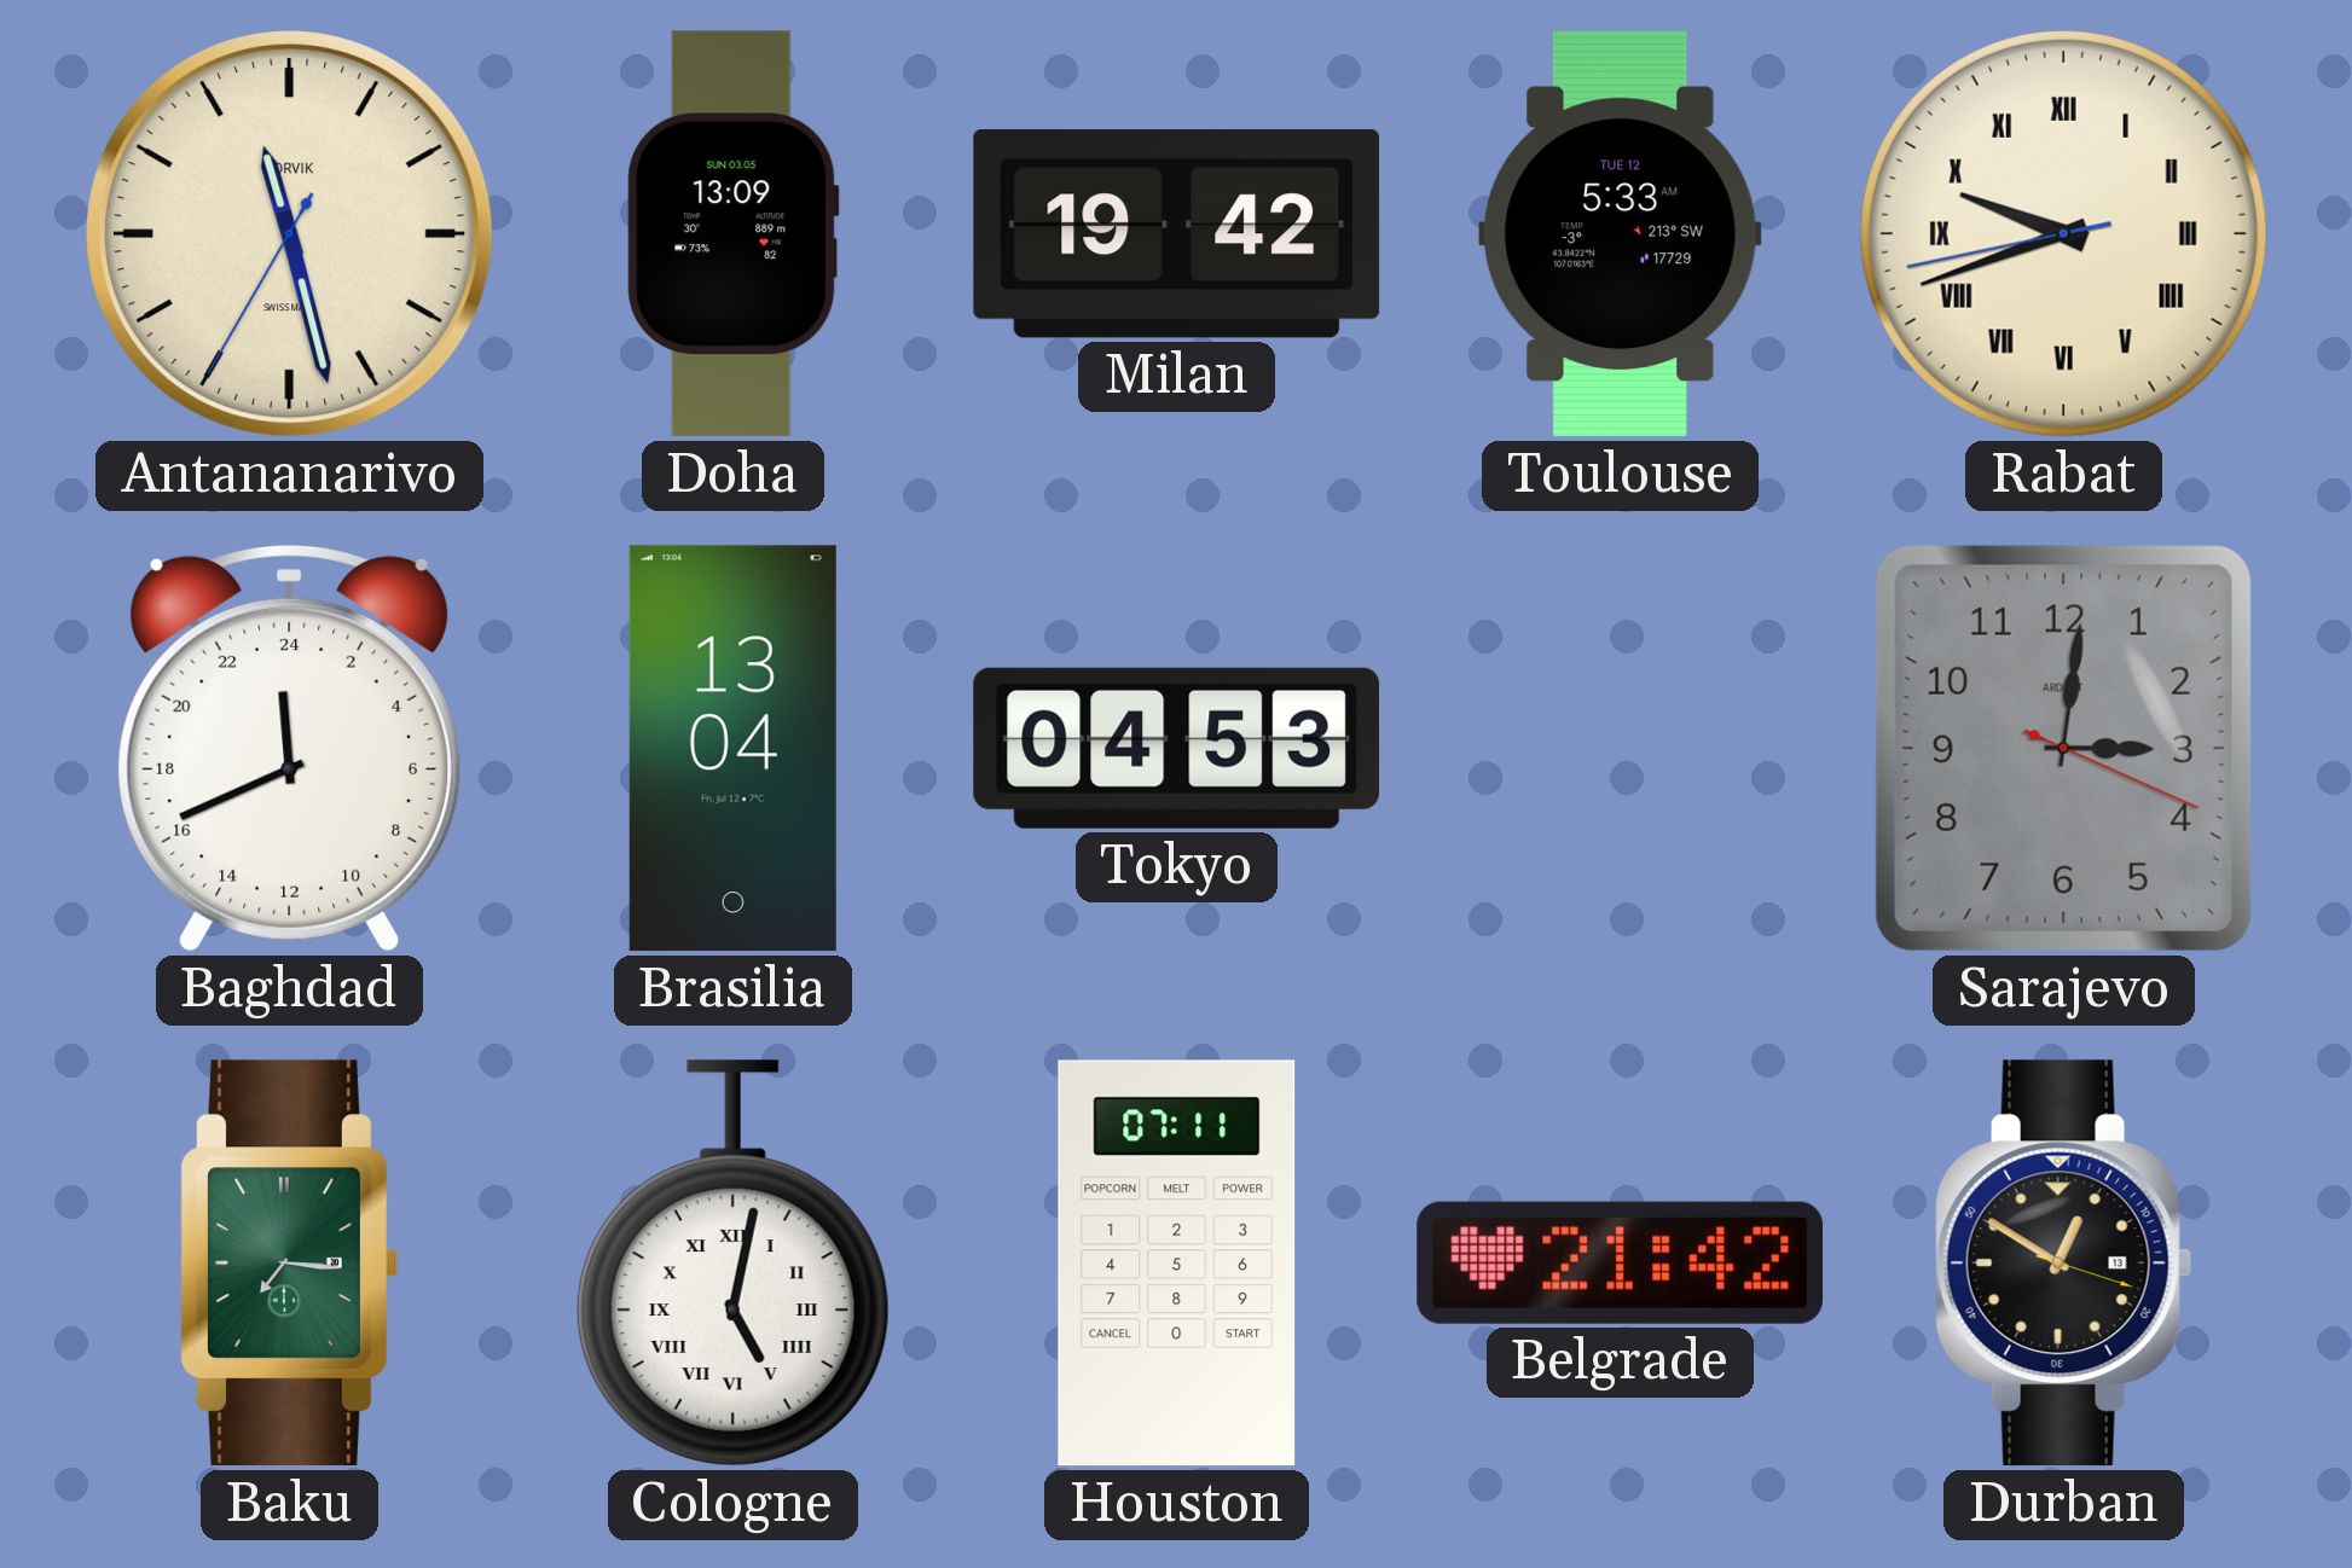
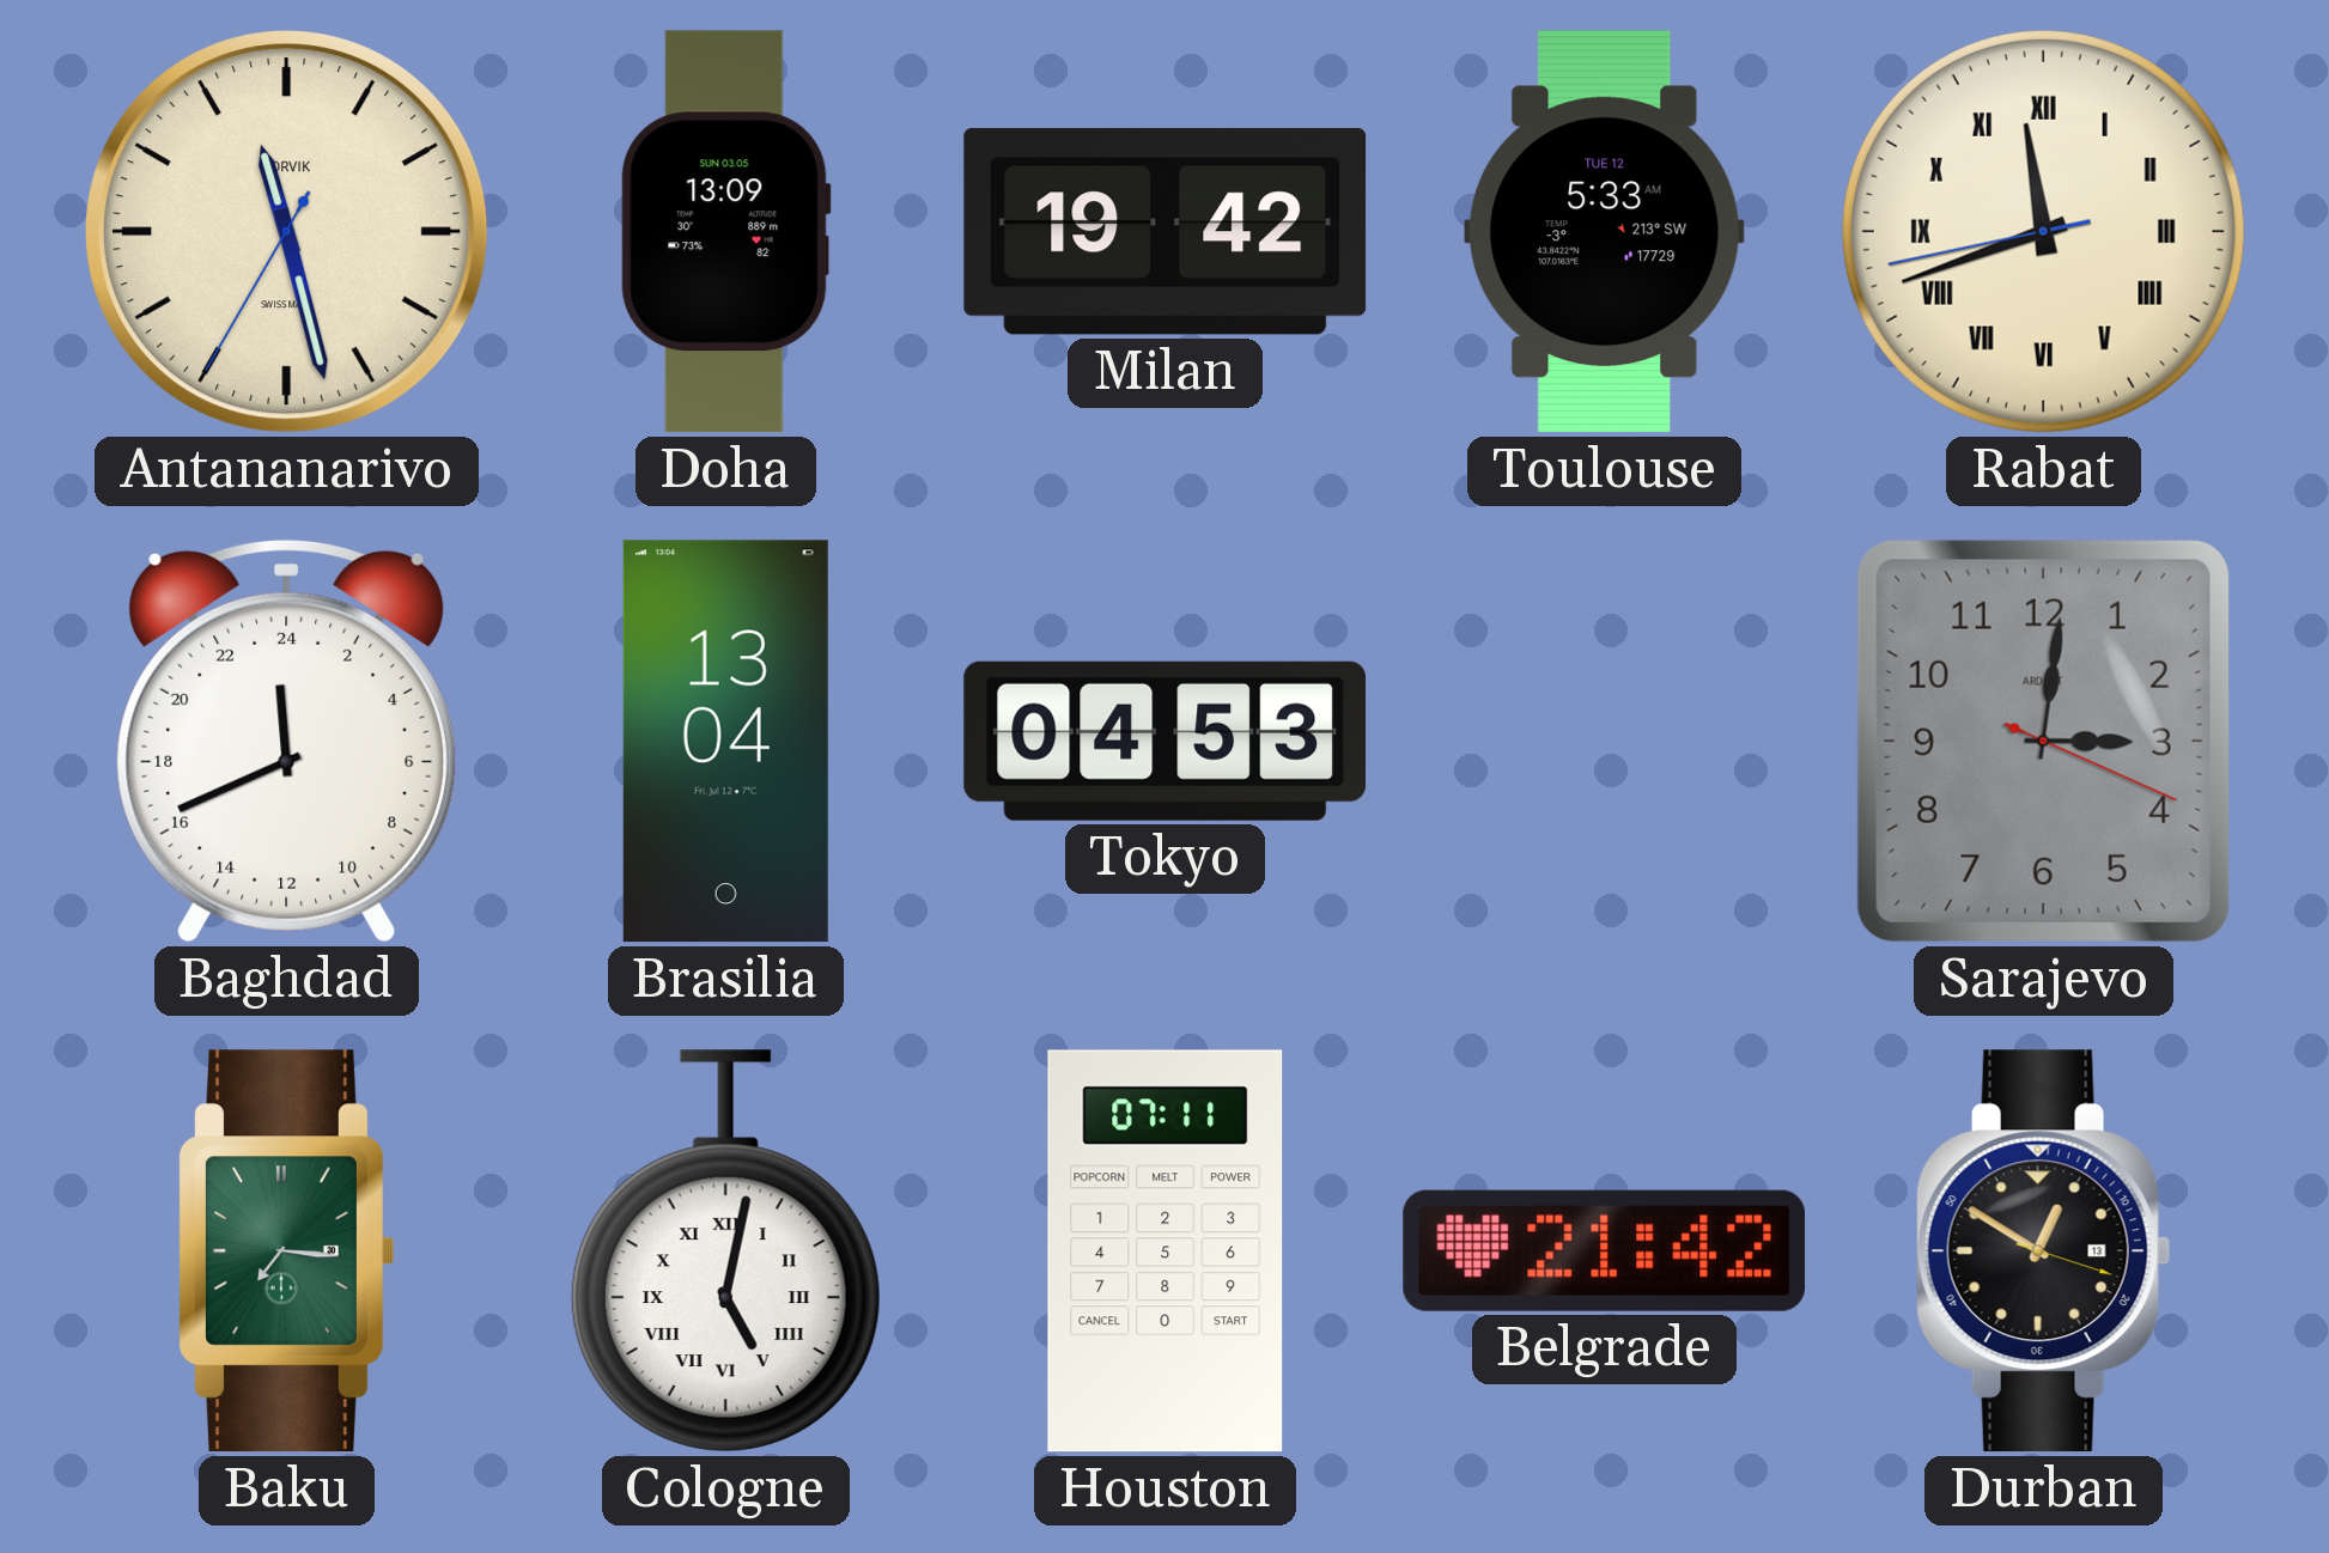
Rabat: 9:41 -> 11:41 (2043, 231)
